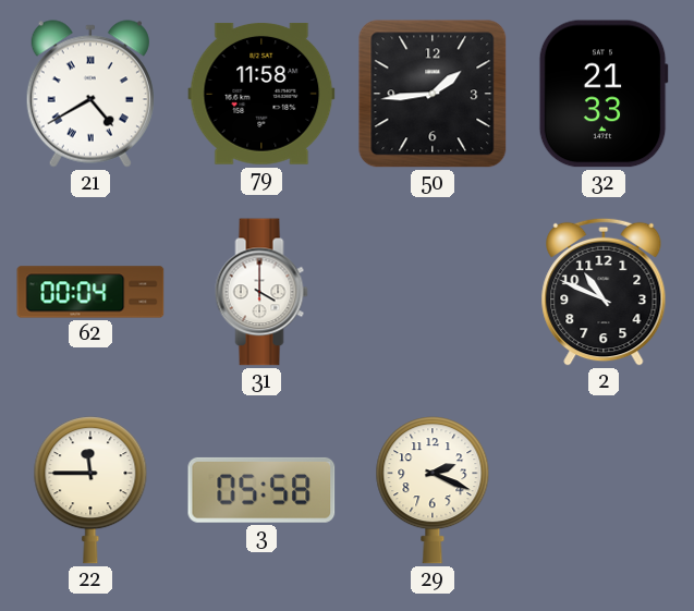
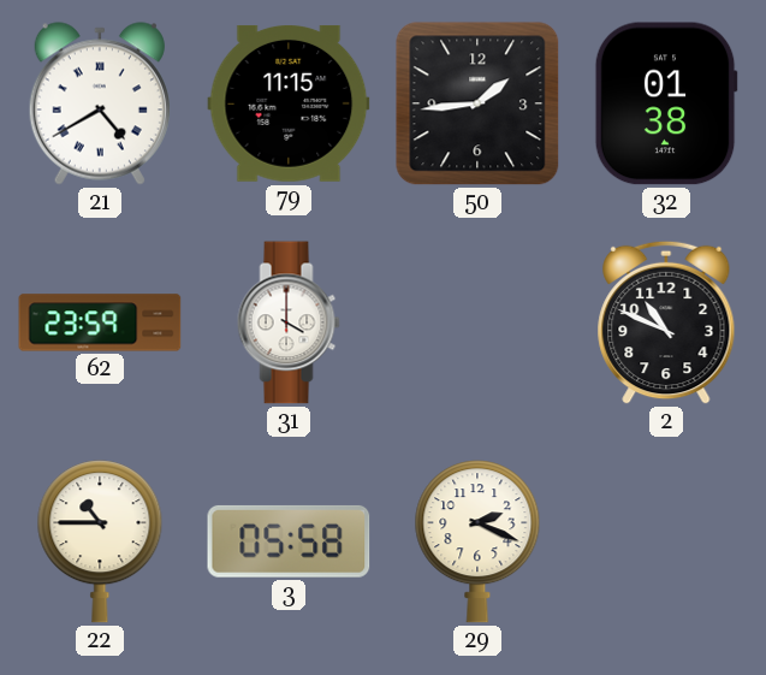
79: 11:58 -> 11:15 (289, 103)
32: 21:33 -> 01:38 (666, 103)
62: 00:04 -> 23:59 (100, 322)
22: 11:45 -> 10:45 (100, 541)
